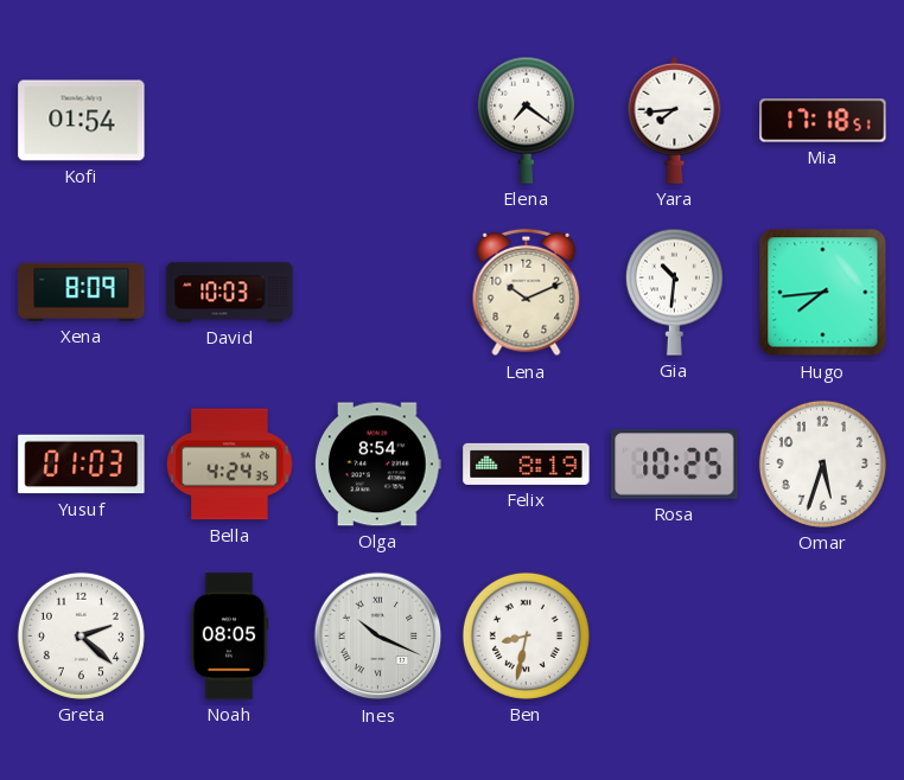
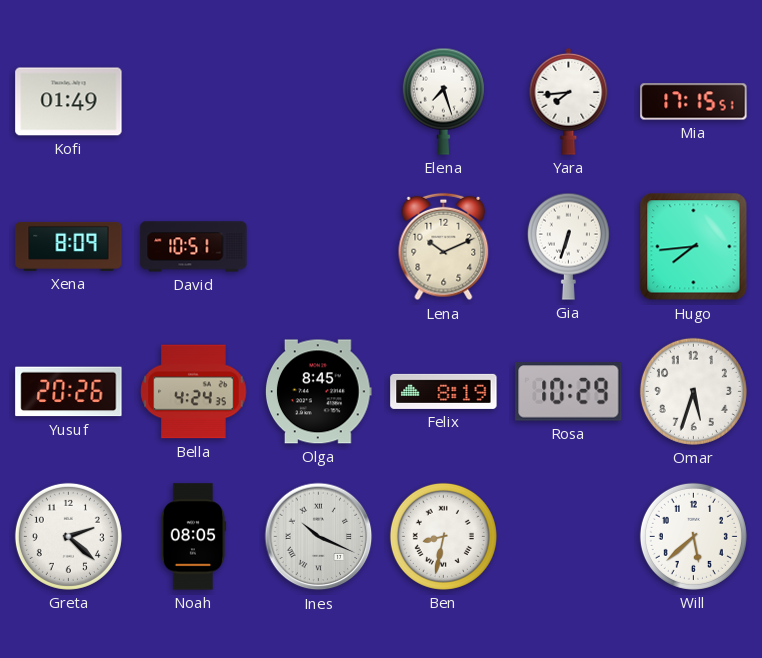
Kofi: 01:54 -> 01:49 (69, 102)
Elena: 7:21 -> 7:27 (443, 101)
Mia: 17:18 -> 17:15 (694, 102)
David: 10:03 -> 10:51 (194, 247)
Gia: 10:31 -> 6:33 (568, 246)
Yusuf: 01:03 -> 20:26 (69, 392)
Olga: 8:54 -> 8:45 (319, 392)
Rosa: 10:25 -> 10:29 (569, 392)
Will: none -> 5:38 (693, 536)
